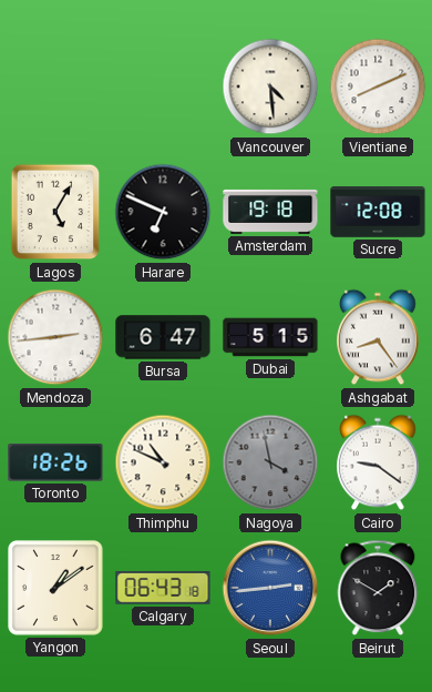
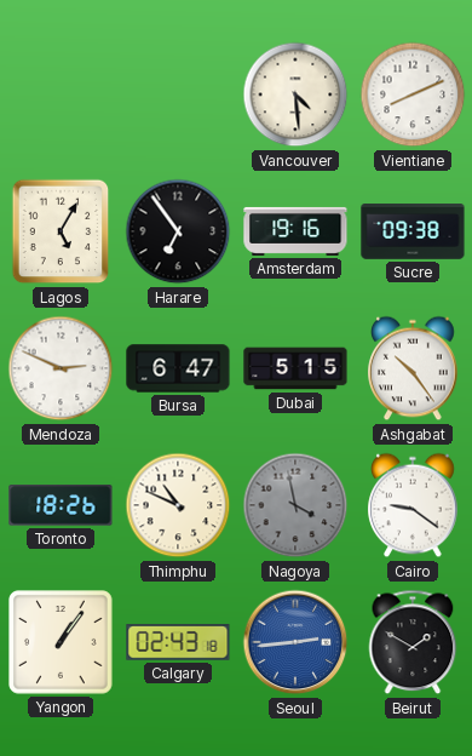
Harare: 6:49 -> 6:54 (178, 231)
Amsterdam: 19:18 -> 19:16 (295, 231)
Sucre: 12:08 -> 09:38 (413, 231)
Mendoza: 2:44 -> 2:49 (61, 368)
Ashgabat: 8:24 -> 10:24 (413, 368)
Yangon: 1:09 -> 1:06 (61, 642)
Calgary: 06:43 -> 02:43 (178, 642)
